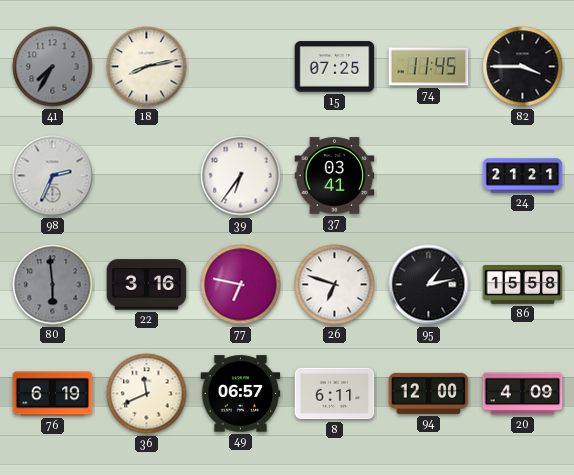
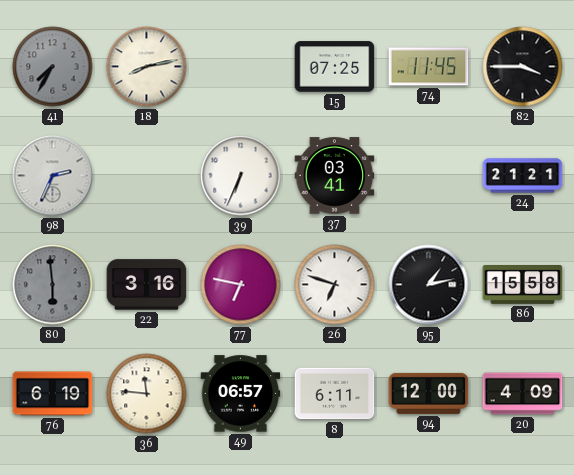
39: 6:36 -> 6:34 (241, 176)
36: 11:41 -> 11:46 (147, 394)
